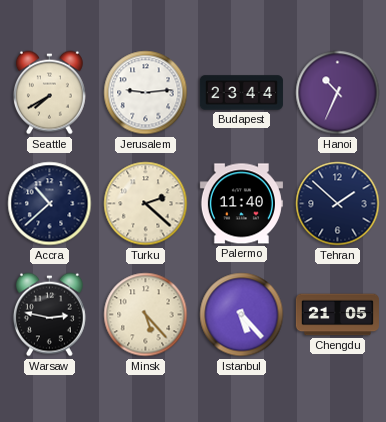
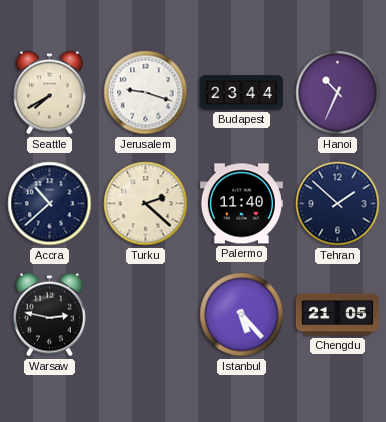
Jerusalem: 9:14 -> 9:18 (146, 93)
Minsk: 5:23 -> none (146, 315)
